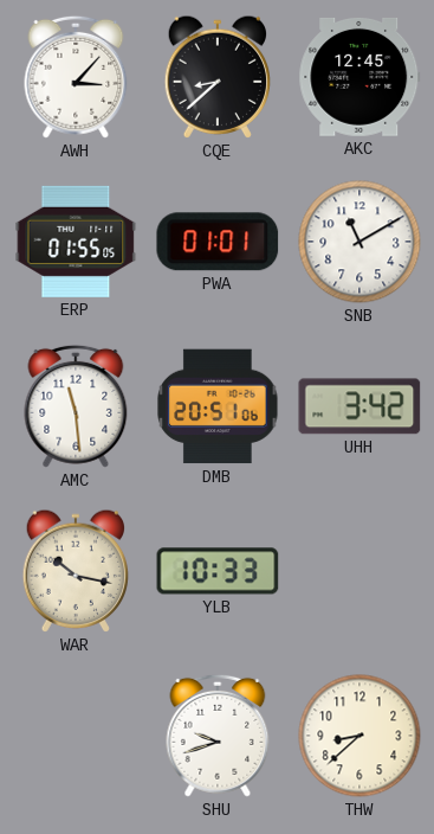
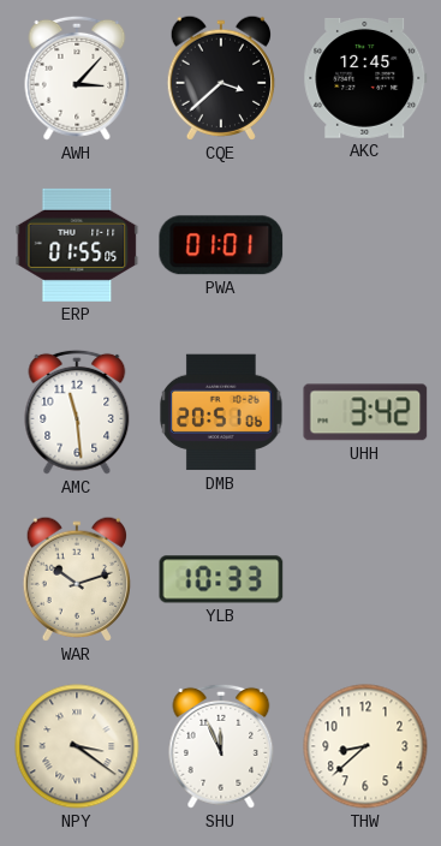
CQE: 8:38 -> 3:38 (220, 78)
SNB: 11:10 -> none (359, 242)
WAR: 10:17 -> 10:12 (76, 579)
NPY: none -> 3:21 (77, 746)
SHU: 9:42 -> 11:56 (221, 746)
